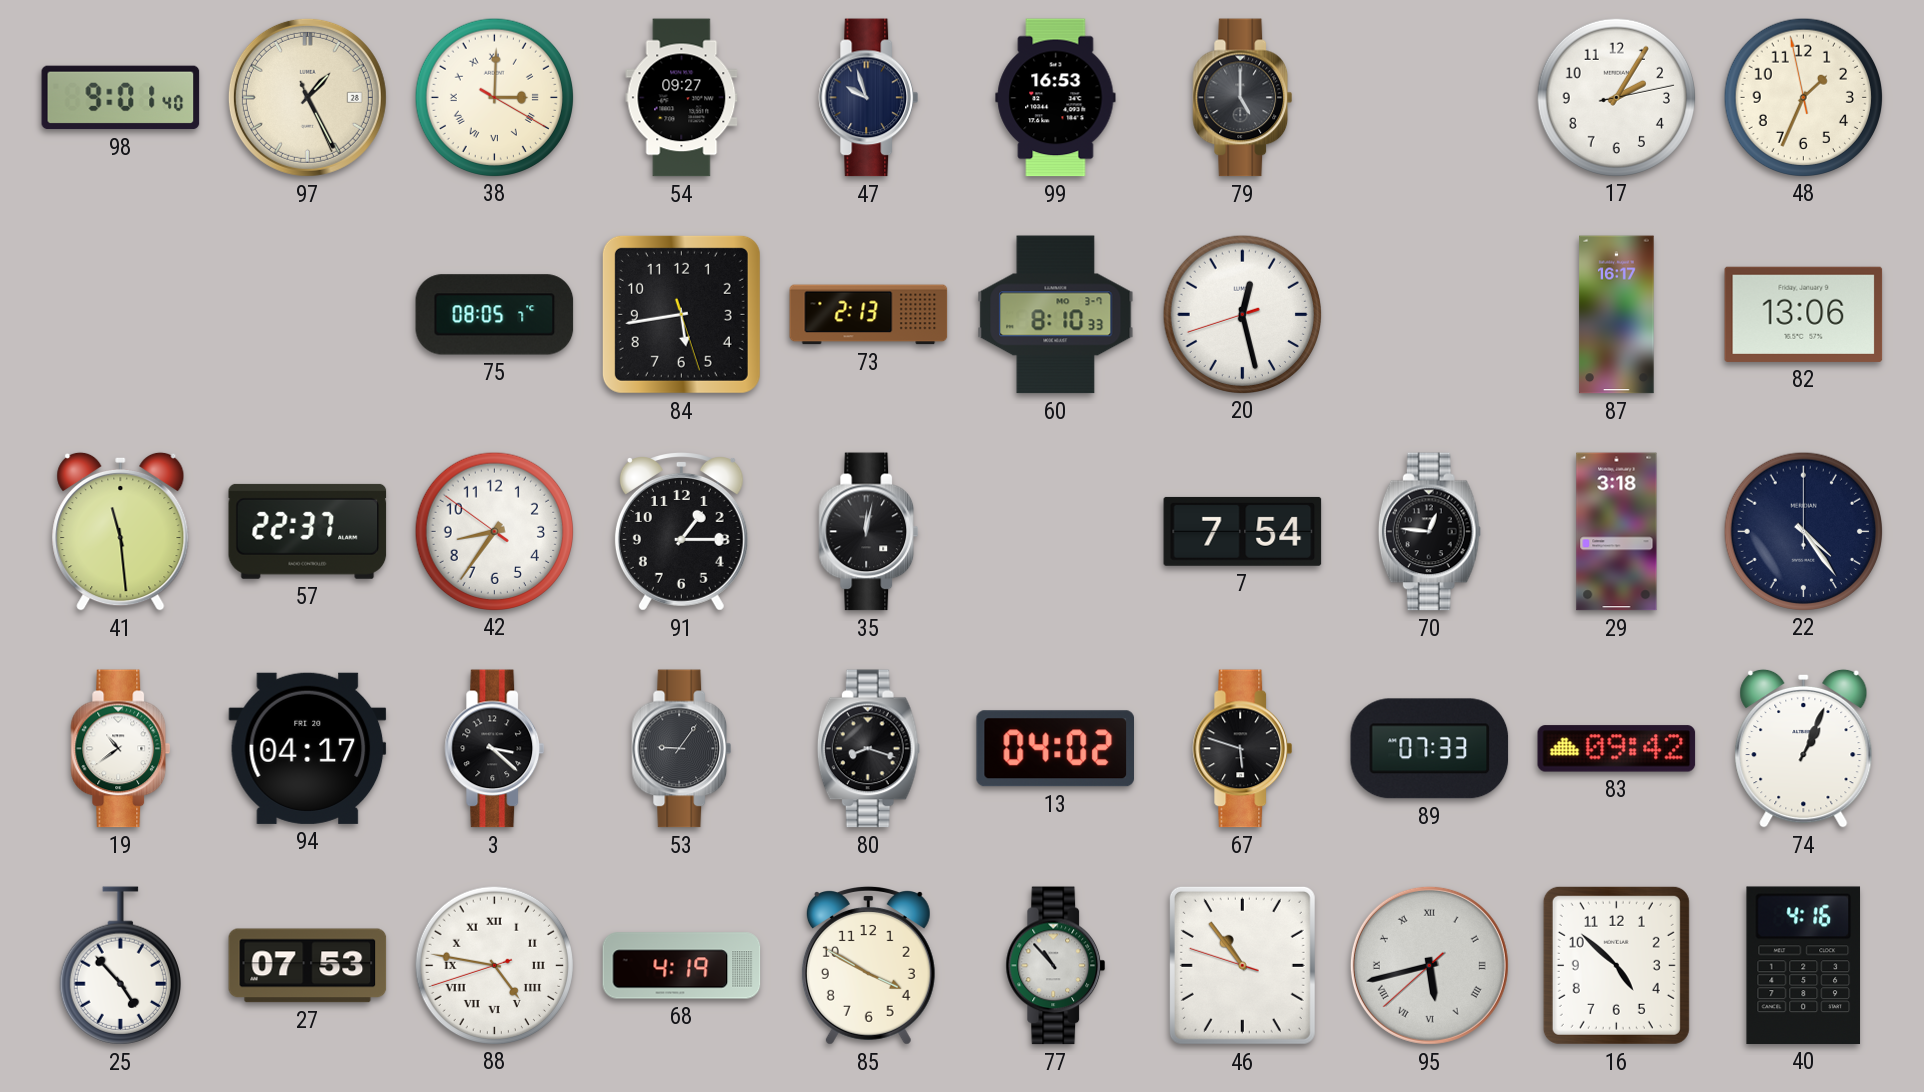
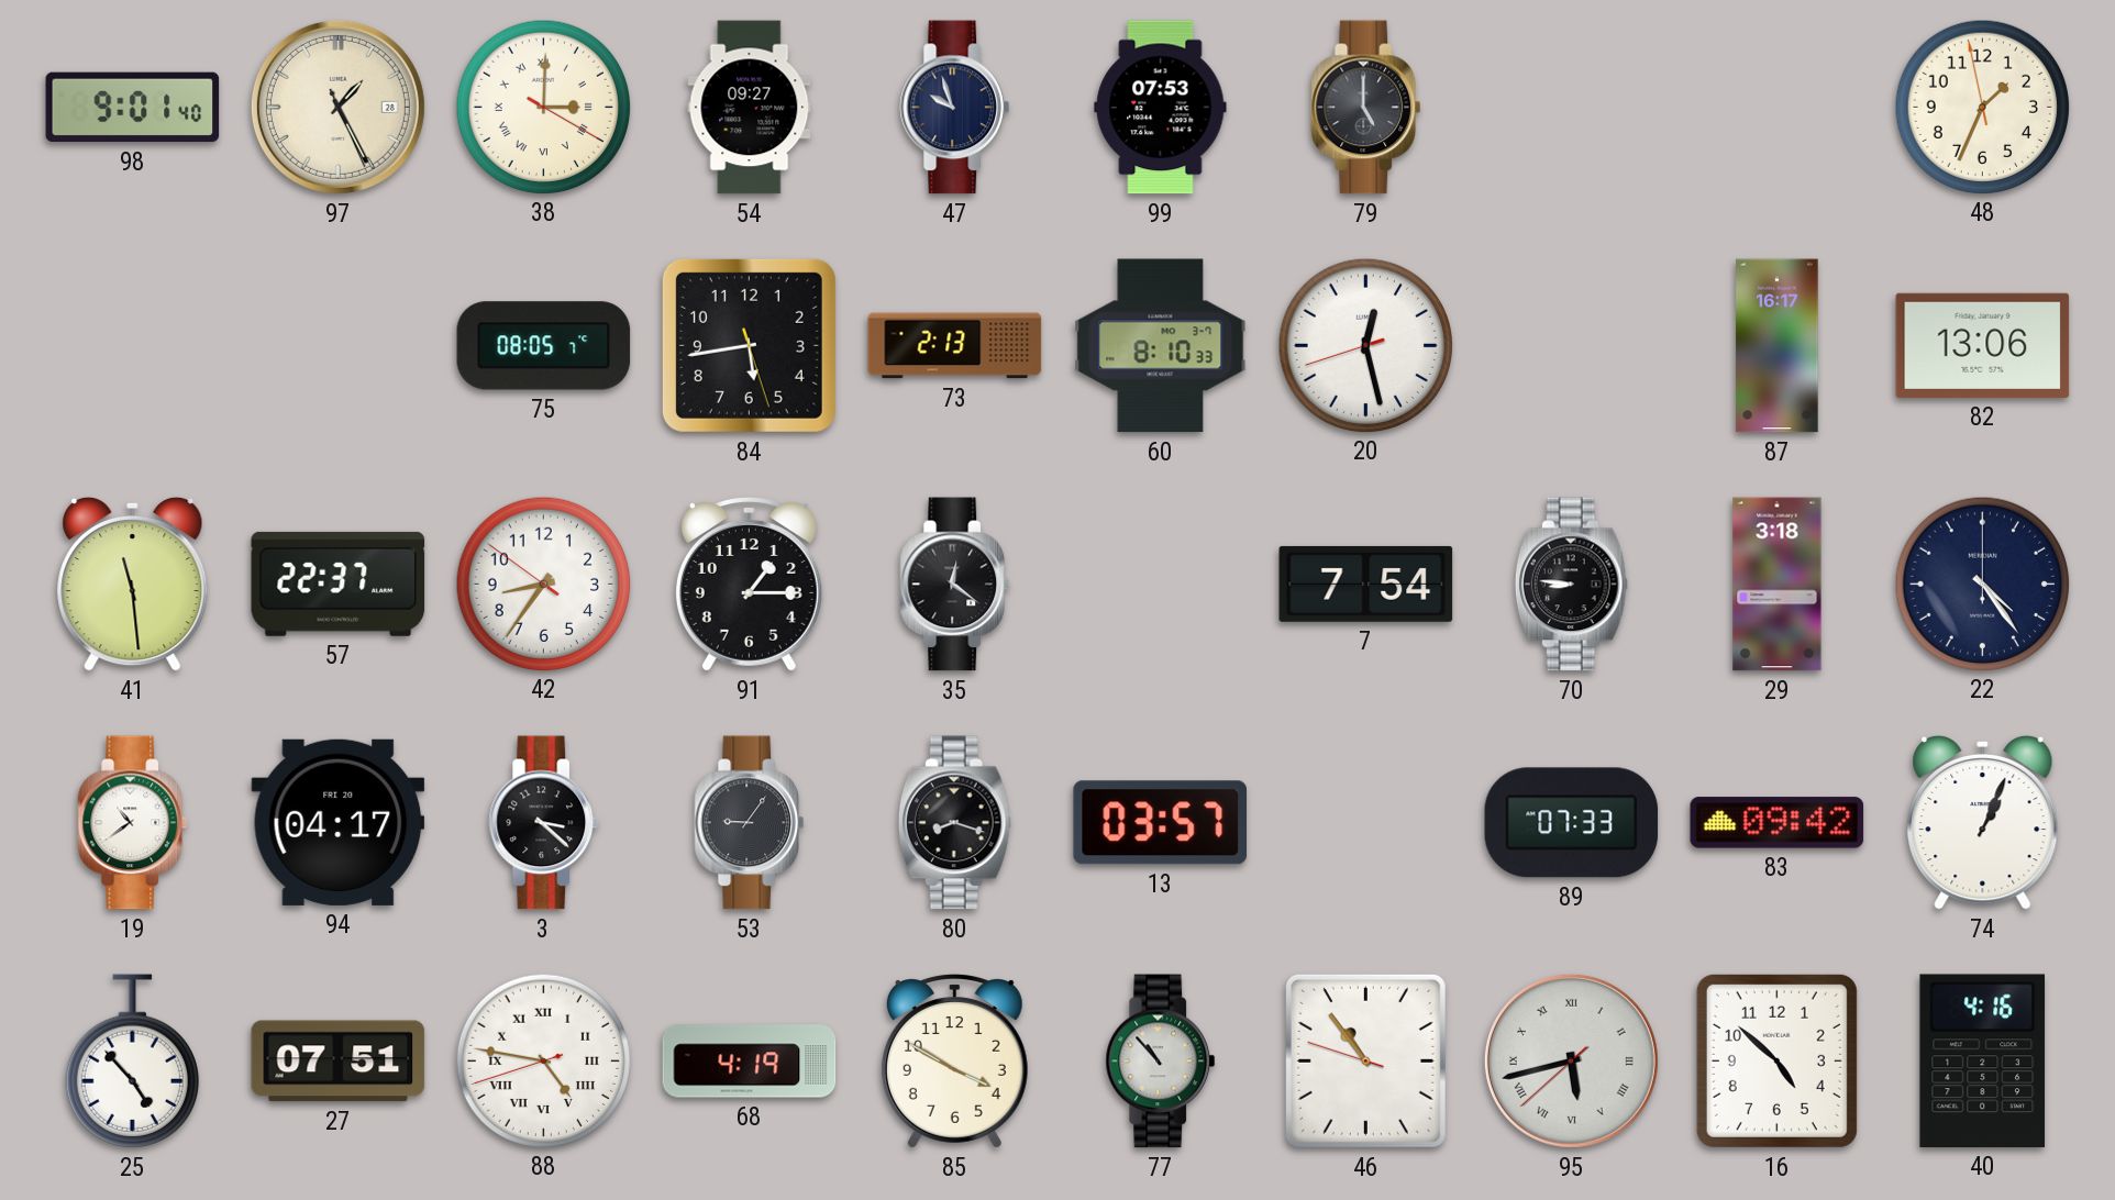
99: 16:53 -> 07:53 (1161, 108)
17: 2:05 -> none (1616, 97)
35: 12:02 -> 12:21 (955, 585)
70: 12:46 -> 8:46 (1571, 585)
13: 04:02 -> 03:57 (1160, 823)
67: 5:48 -> none (1243, 749)
27: 07:53 -> 07:51 (339, 1062)
